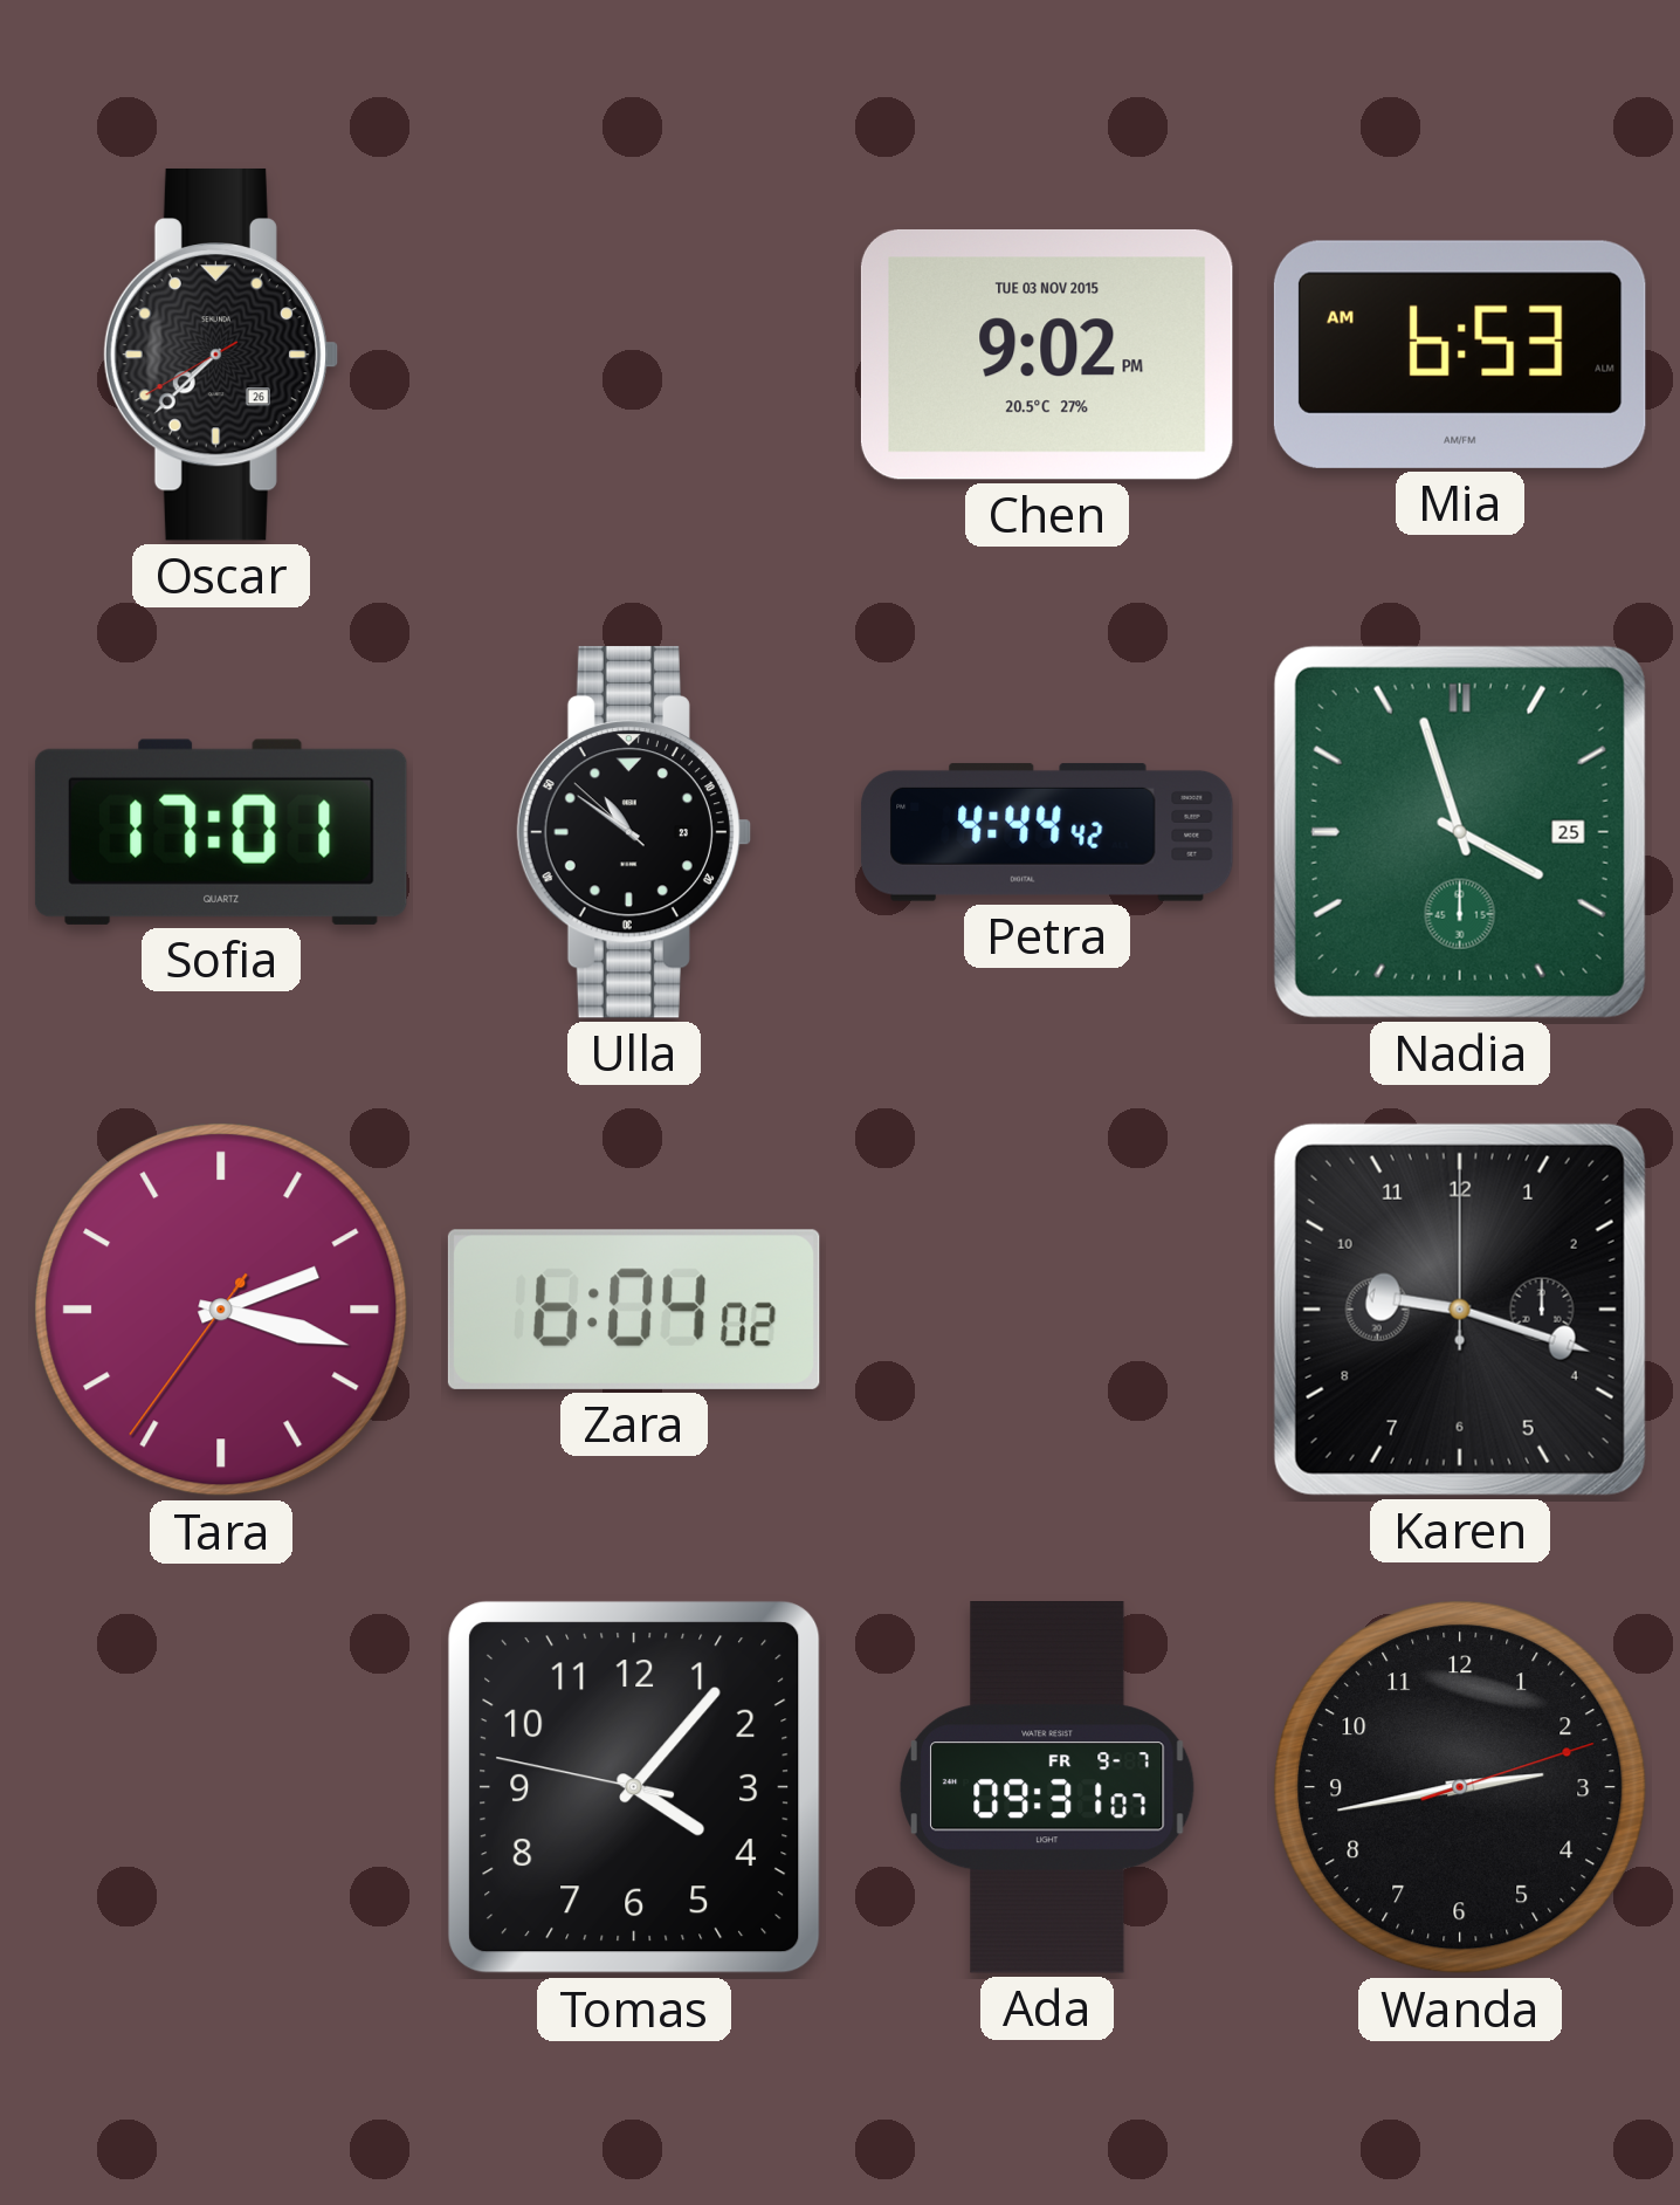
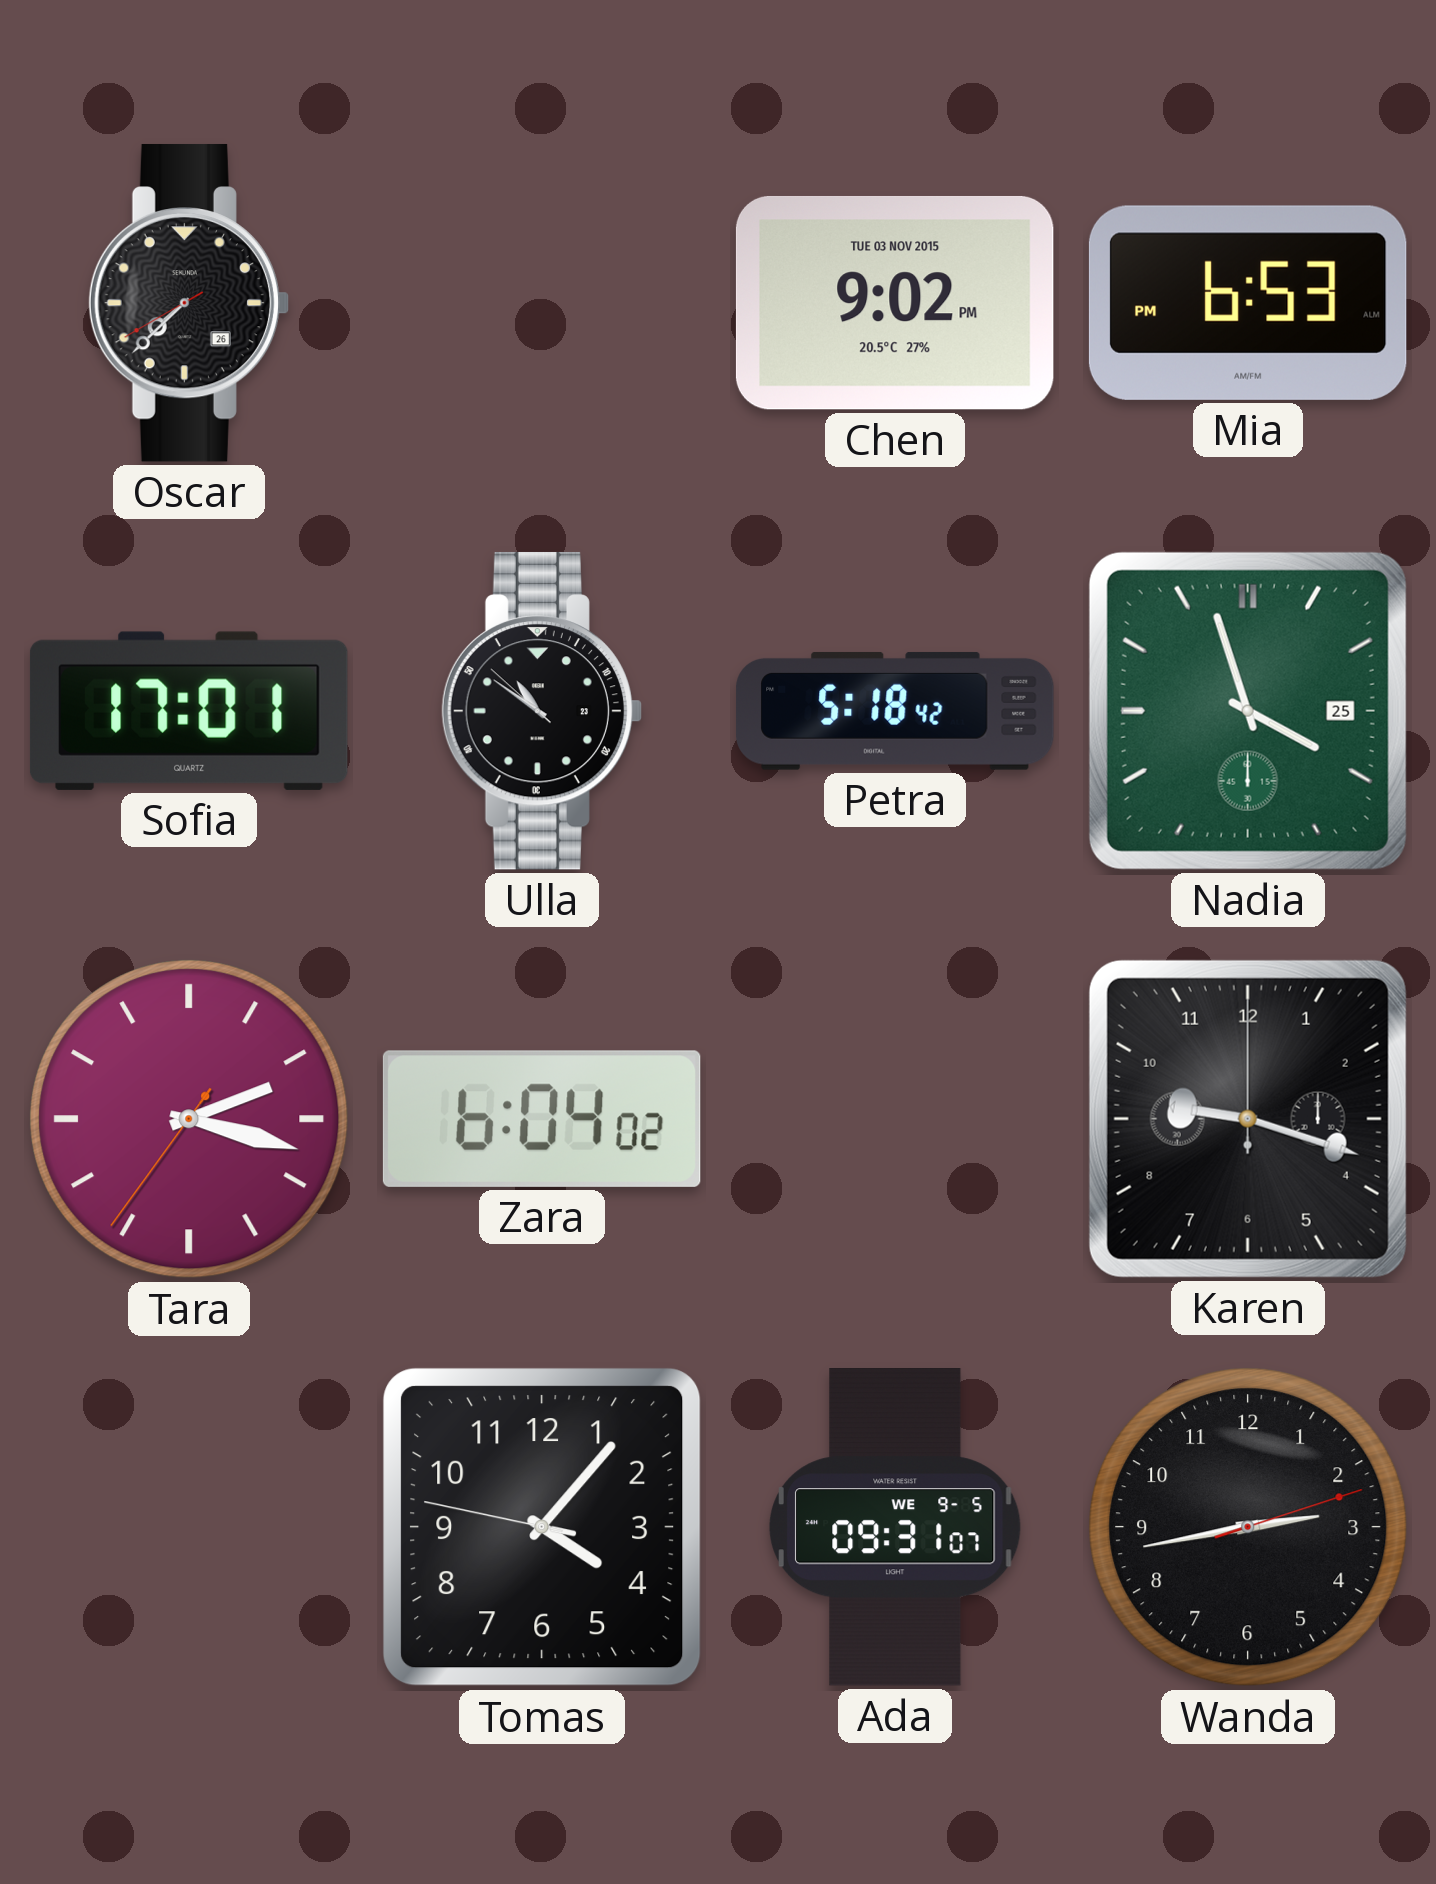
Mia: 6:53 AM -> 6:53 PM (1248, 303)
Petra: 4:44 -> 5:18 (895, 711)
Ada date: FR 9-7 -> WE 9-5 (895, 1527)
